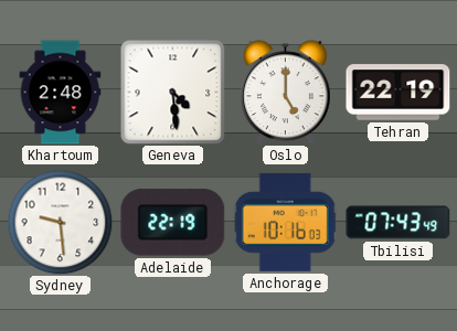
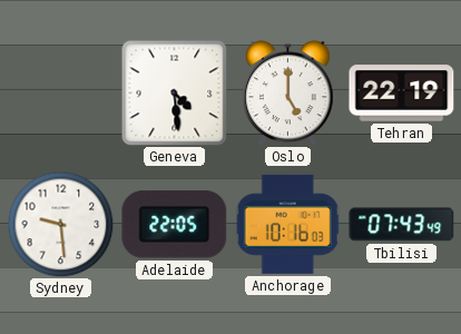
Khartoum: 2:48 -> none (61, 93)
Adelaide: 22:19 -> 22:05 (175, 225)
